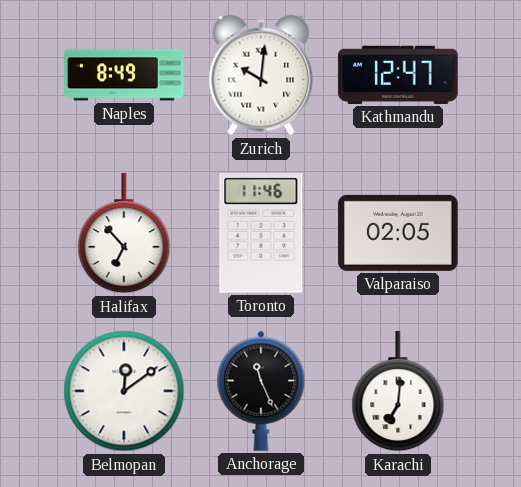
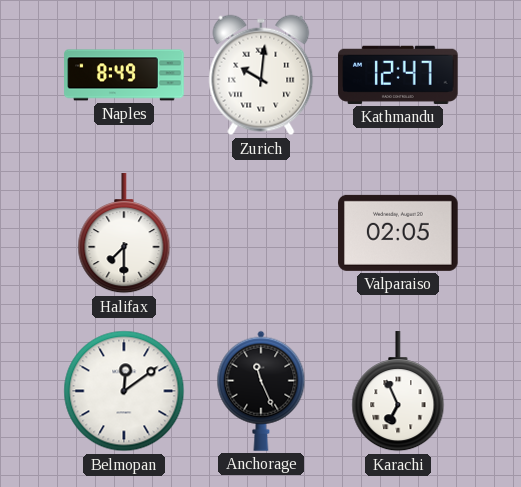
Halifax: 6:53 -> 7:30 (124, 234)
Toronto: 11:46 -> none (261, 234)
Karachi: 7:01 -> 6:56 (398, 392)
